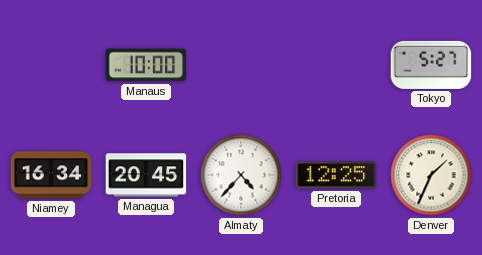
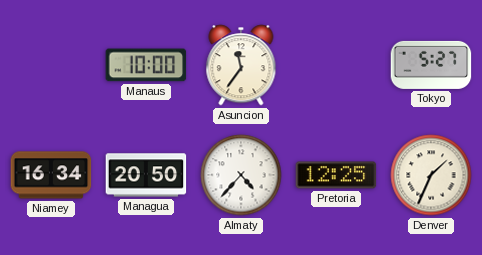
Asuncion: none -> 11:36 (241, 65)
Managua: 20:45 -> 20:50 (146, 175)
